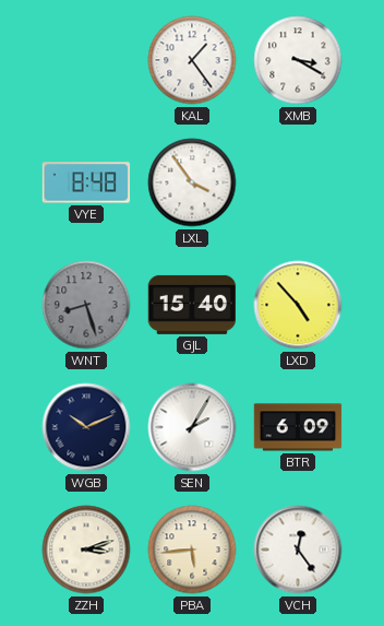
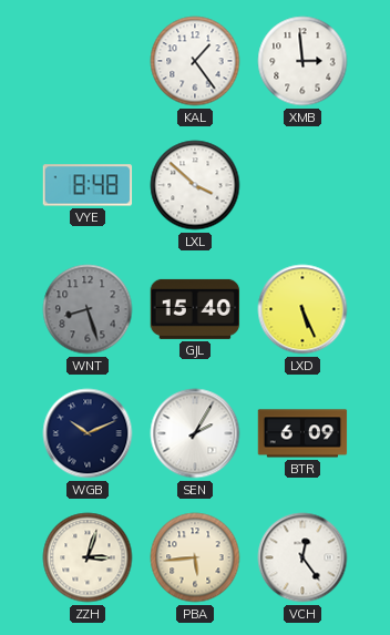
XMB: 3:20 -> 2:59 (302, 61)
LXL: 3:54 -> 3:52 (195, 185)
LXD: 4:53 -> 5:26 (302, 309)
ZZH: 3:12 -> 3:03 (88, 557)
